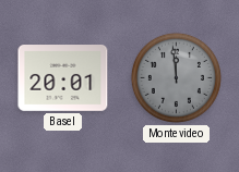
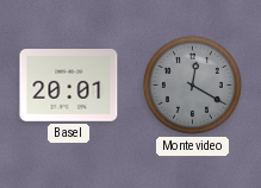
Montevideo: 11:59 -> 12:20 (192, 84)
